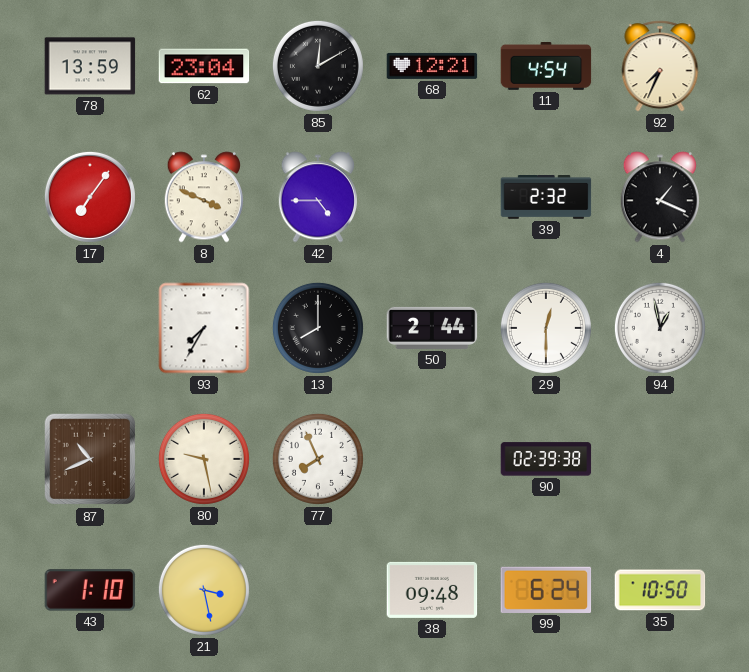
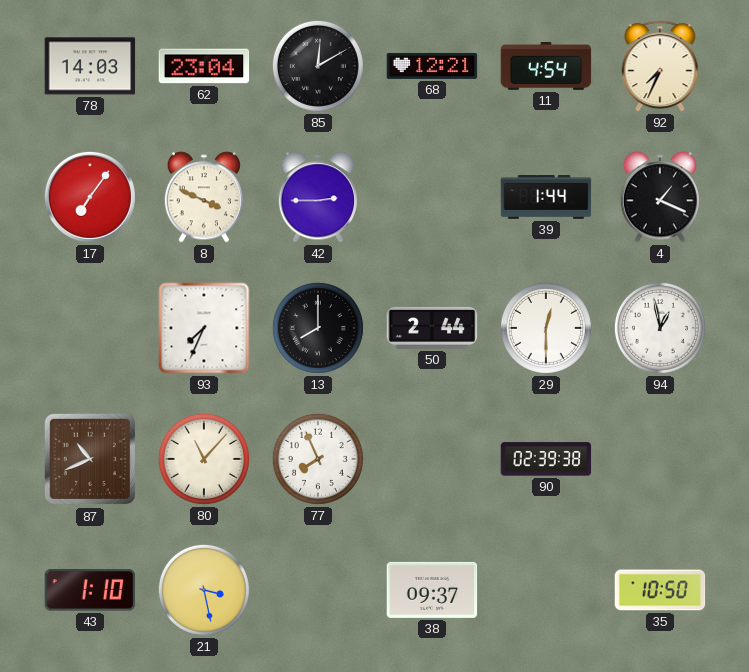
78: 13:59 -> 14:03 (90, 66)
42: 4:45 -> 2:45 (317, 197)
39: 2:32 -> 1:44 (546, 197)
93: 7:35 -> 7:34 (204, 328)
80: 9:28 -> 11:07 (204, 459)
38: 09:48 -> 09:37 (432, 590)
99: 6:24 -> none (546, 590)
